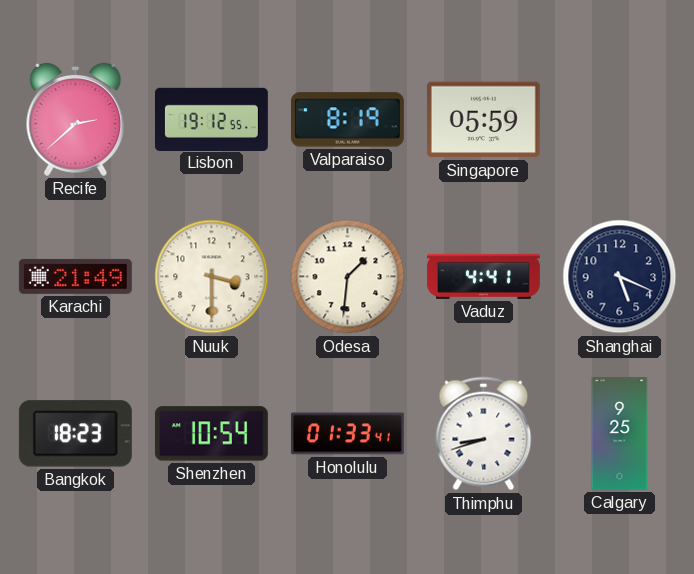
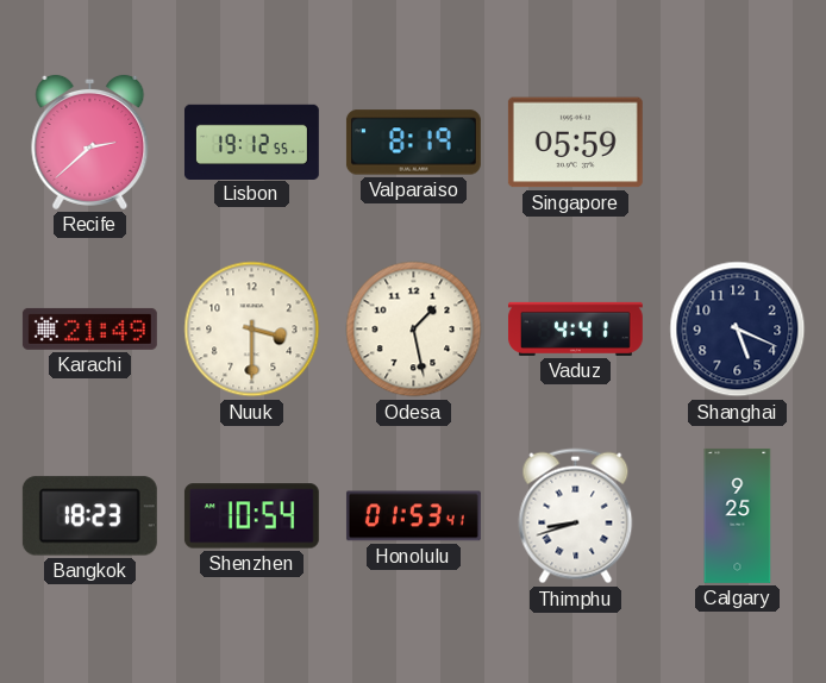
Odesa: 1:31 -> 1:28 (414, 330)
Honolulu: 01:33 -> 01:53 (413, 516)
